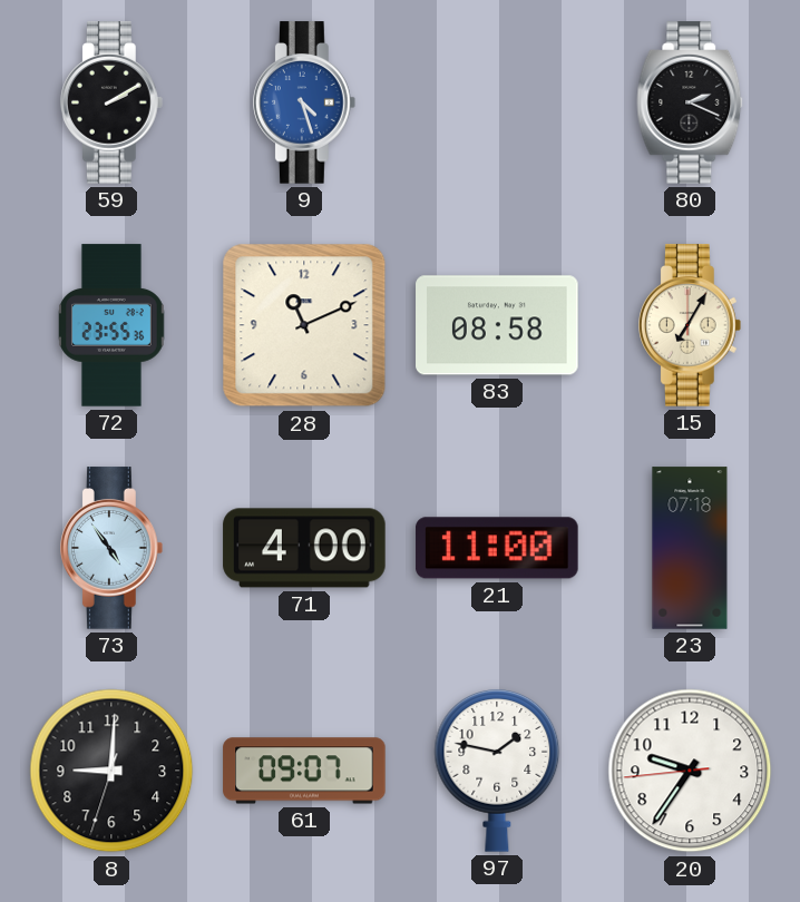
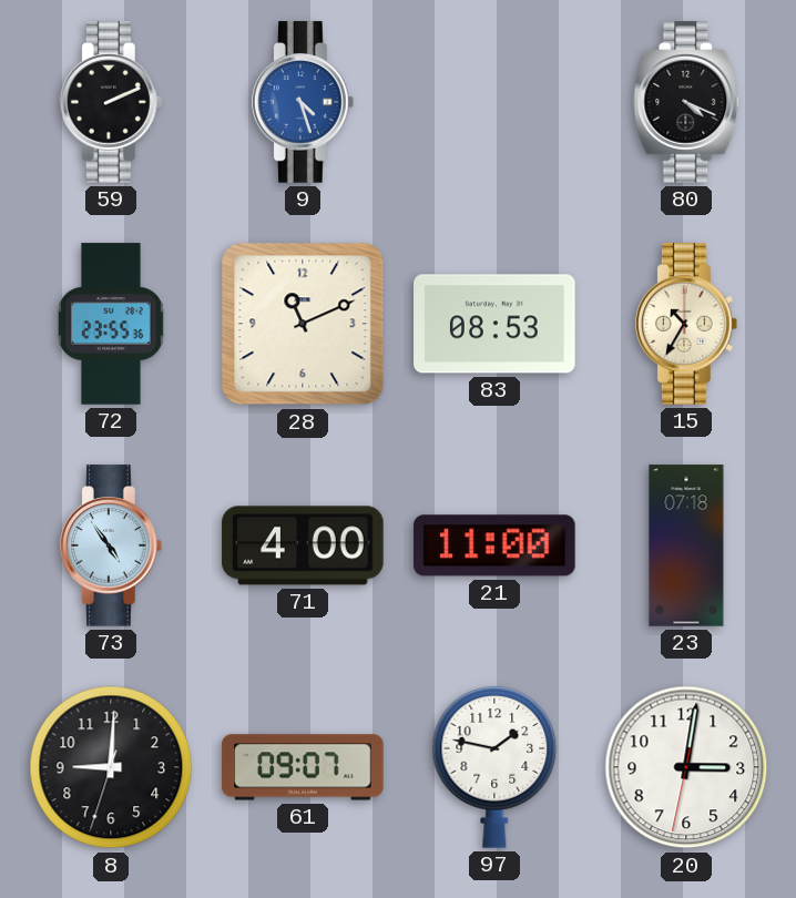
59: 2:10 -> 2:11 (112, 102)
80: 2:19 -> 4:19 (686, 102)
83: 08:58 -> 08:53 (494, 324)
15: 7:05 -> 10:35 (687, 324)
20: 9:35 -> 3:01 (686, 767)
